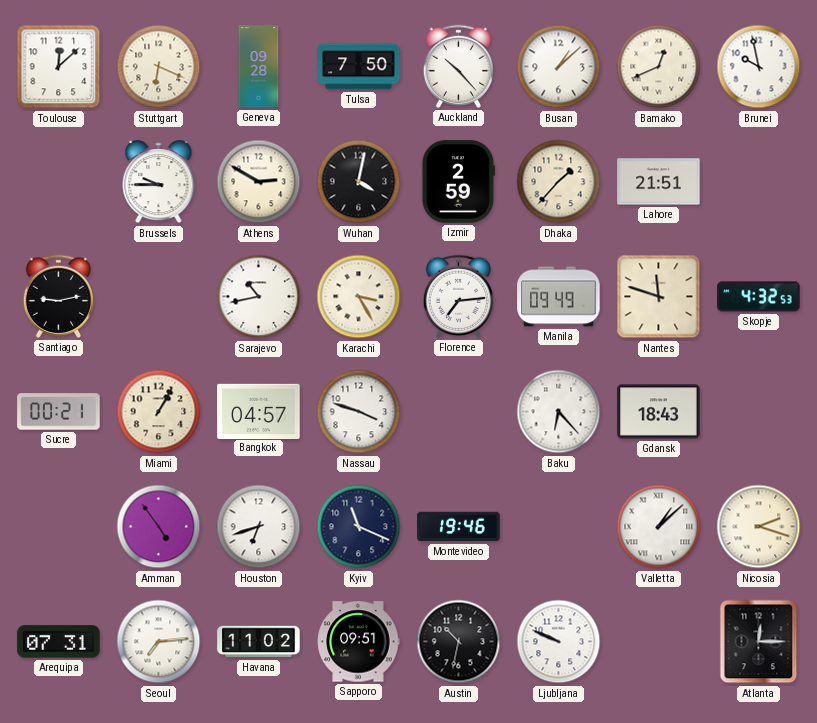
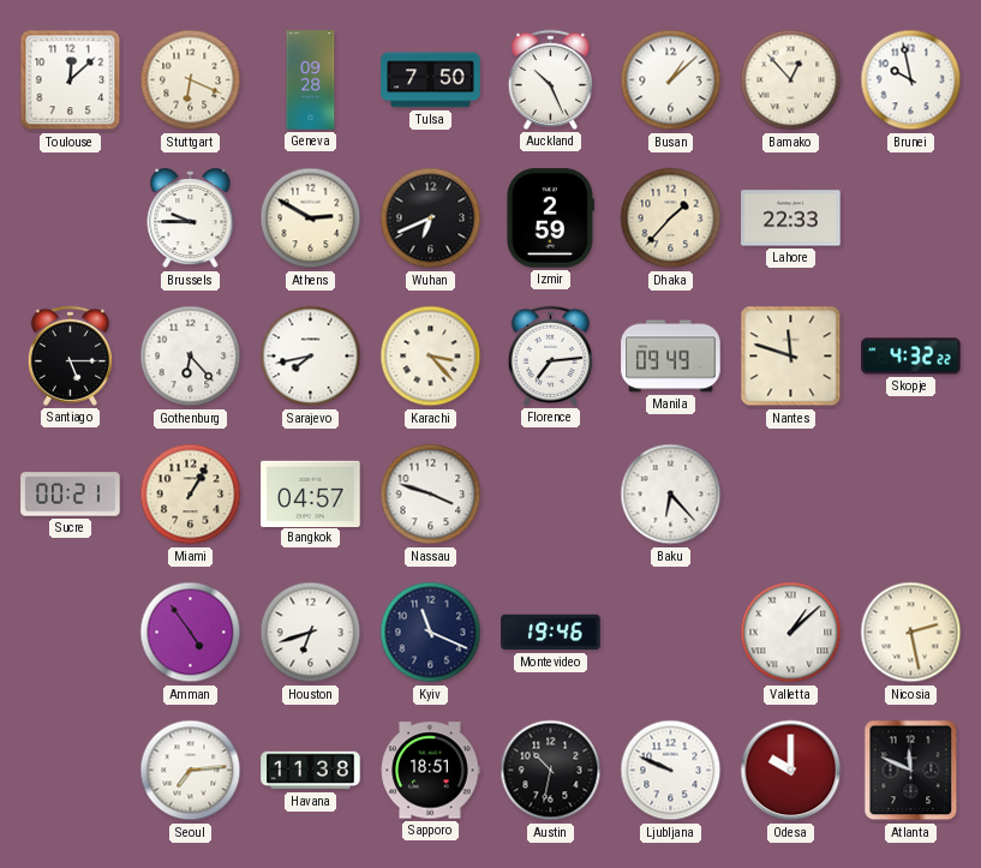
Auckland: 10:23 -> 10:26 (550, 79)
Bamako: 12:41 -> 12:53 (791, 80)
Wuhan: 4:02 -> 6:41 (431, 219)
Lahore: 21:51 -> 22:33 (791, 219)
Santiago: 9:13 -> 5:15 (70, 355)
Gothenburg: none -> 6:23 (191, 357)
Sarajevo: 10:43 -> 7:43 (311, 357)
Karachi: 3:25 -> 3:23 (431, 357)
Skopje: 4:32:53 -> 4:32:22 (911, 357)
Gdansk: 18:43 -> none (659, 412)
Nicosia: 2:18 -> 2:28 (911, 633)
Arequipa: 07:31 -> none (59, 642)
Havana: 11:02 -> 11:38 (311, 771)
Sapporo: 09:51 -> 18:51 (430, 771)
Odesa: none -> 10:00 (791, 771)
Atlanta: 12:15 -> 11:49 (911, 771)
